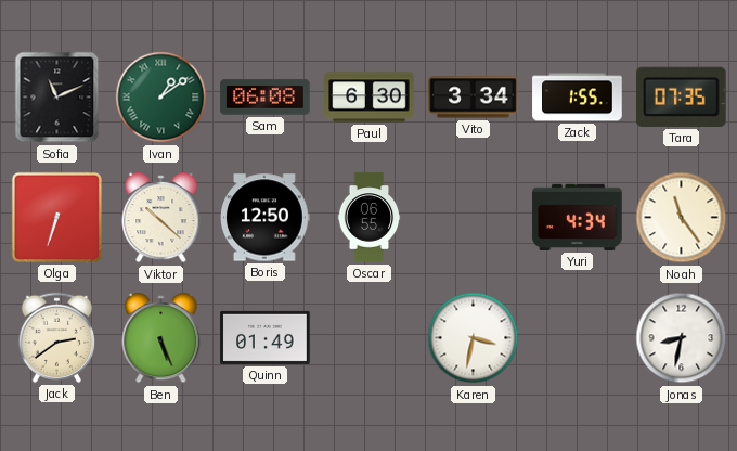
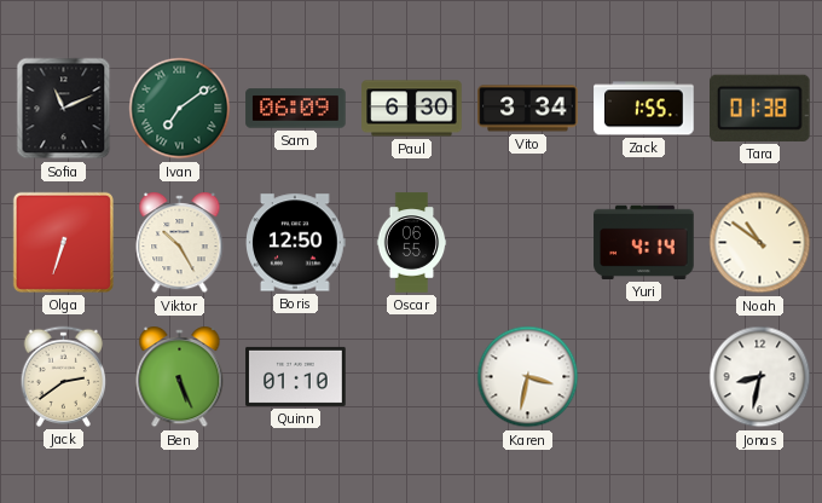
Ivan: 1:09 -> 7:09 (180, 109)
Sam: 06:08 -> 06:09 (296, 109)
Tara: 07:35 -> 01:38 (760, 108)
Viktor: 10:22 -> 10:25 (180, 244)
Yuri: 4:34 -> 4:14 (644, 242)
Noah: 11:24 -> 10:51 (760, 243)
Quinn: 01:49 -> 01:10 (296, 376)
